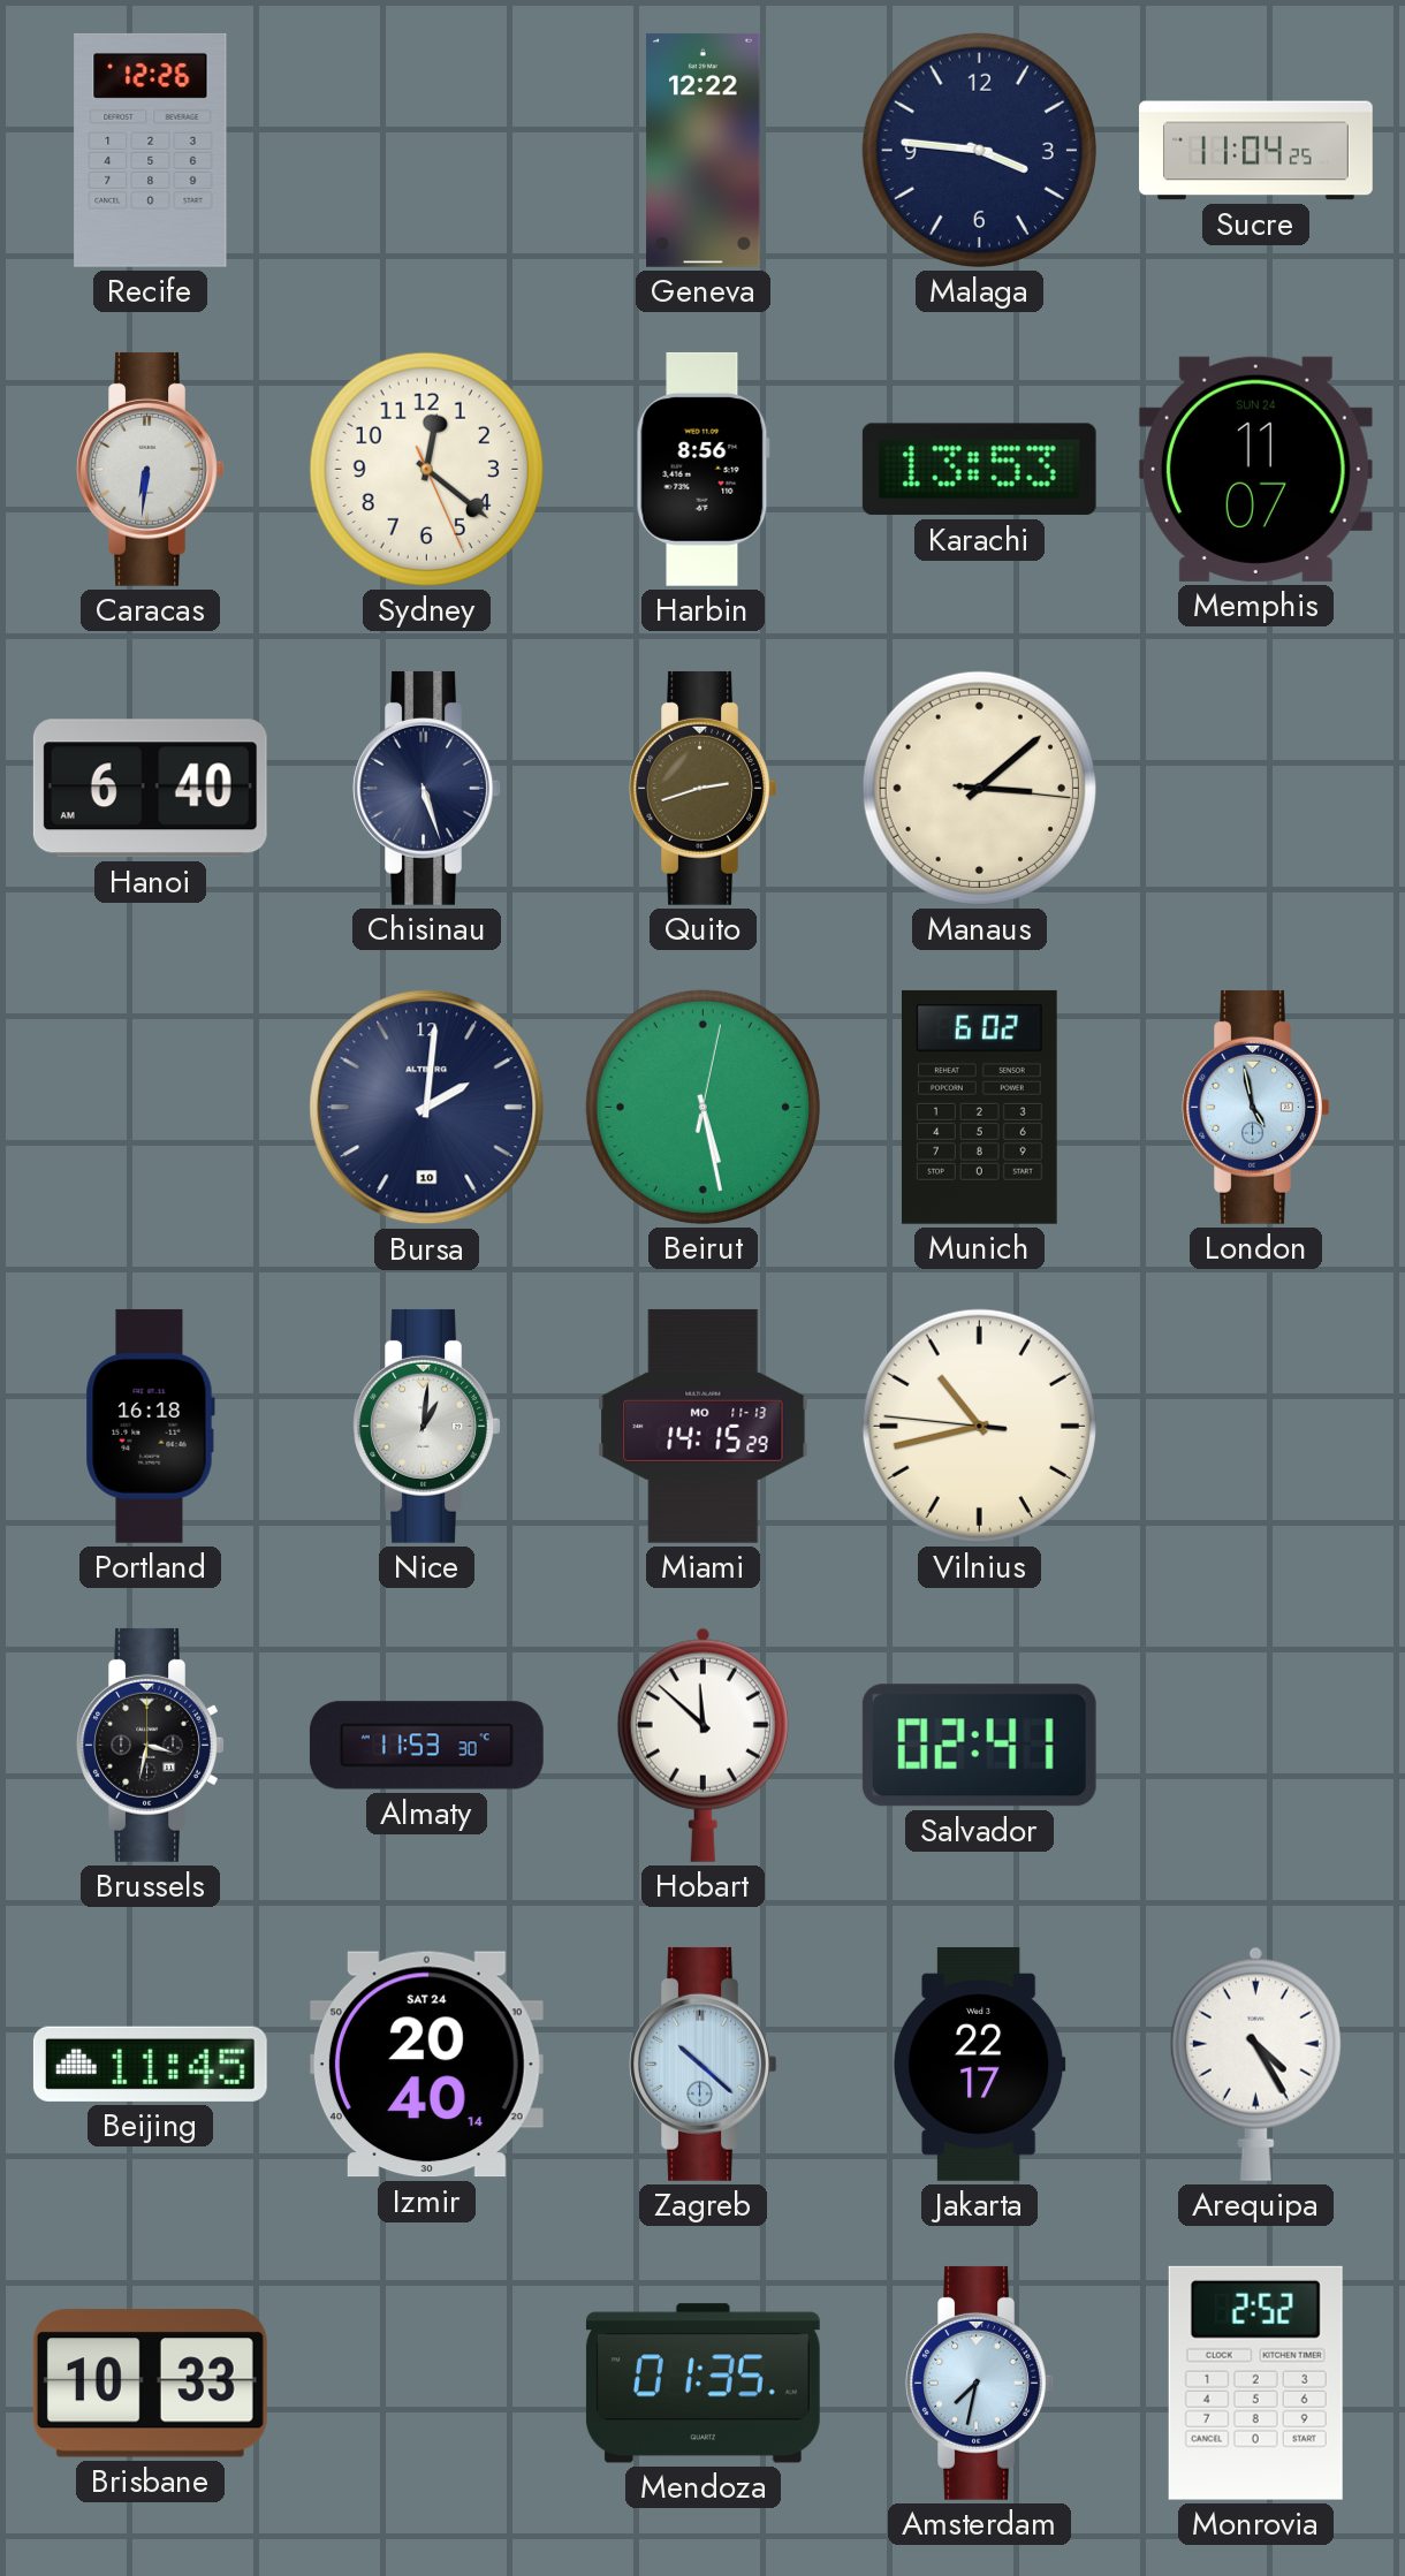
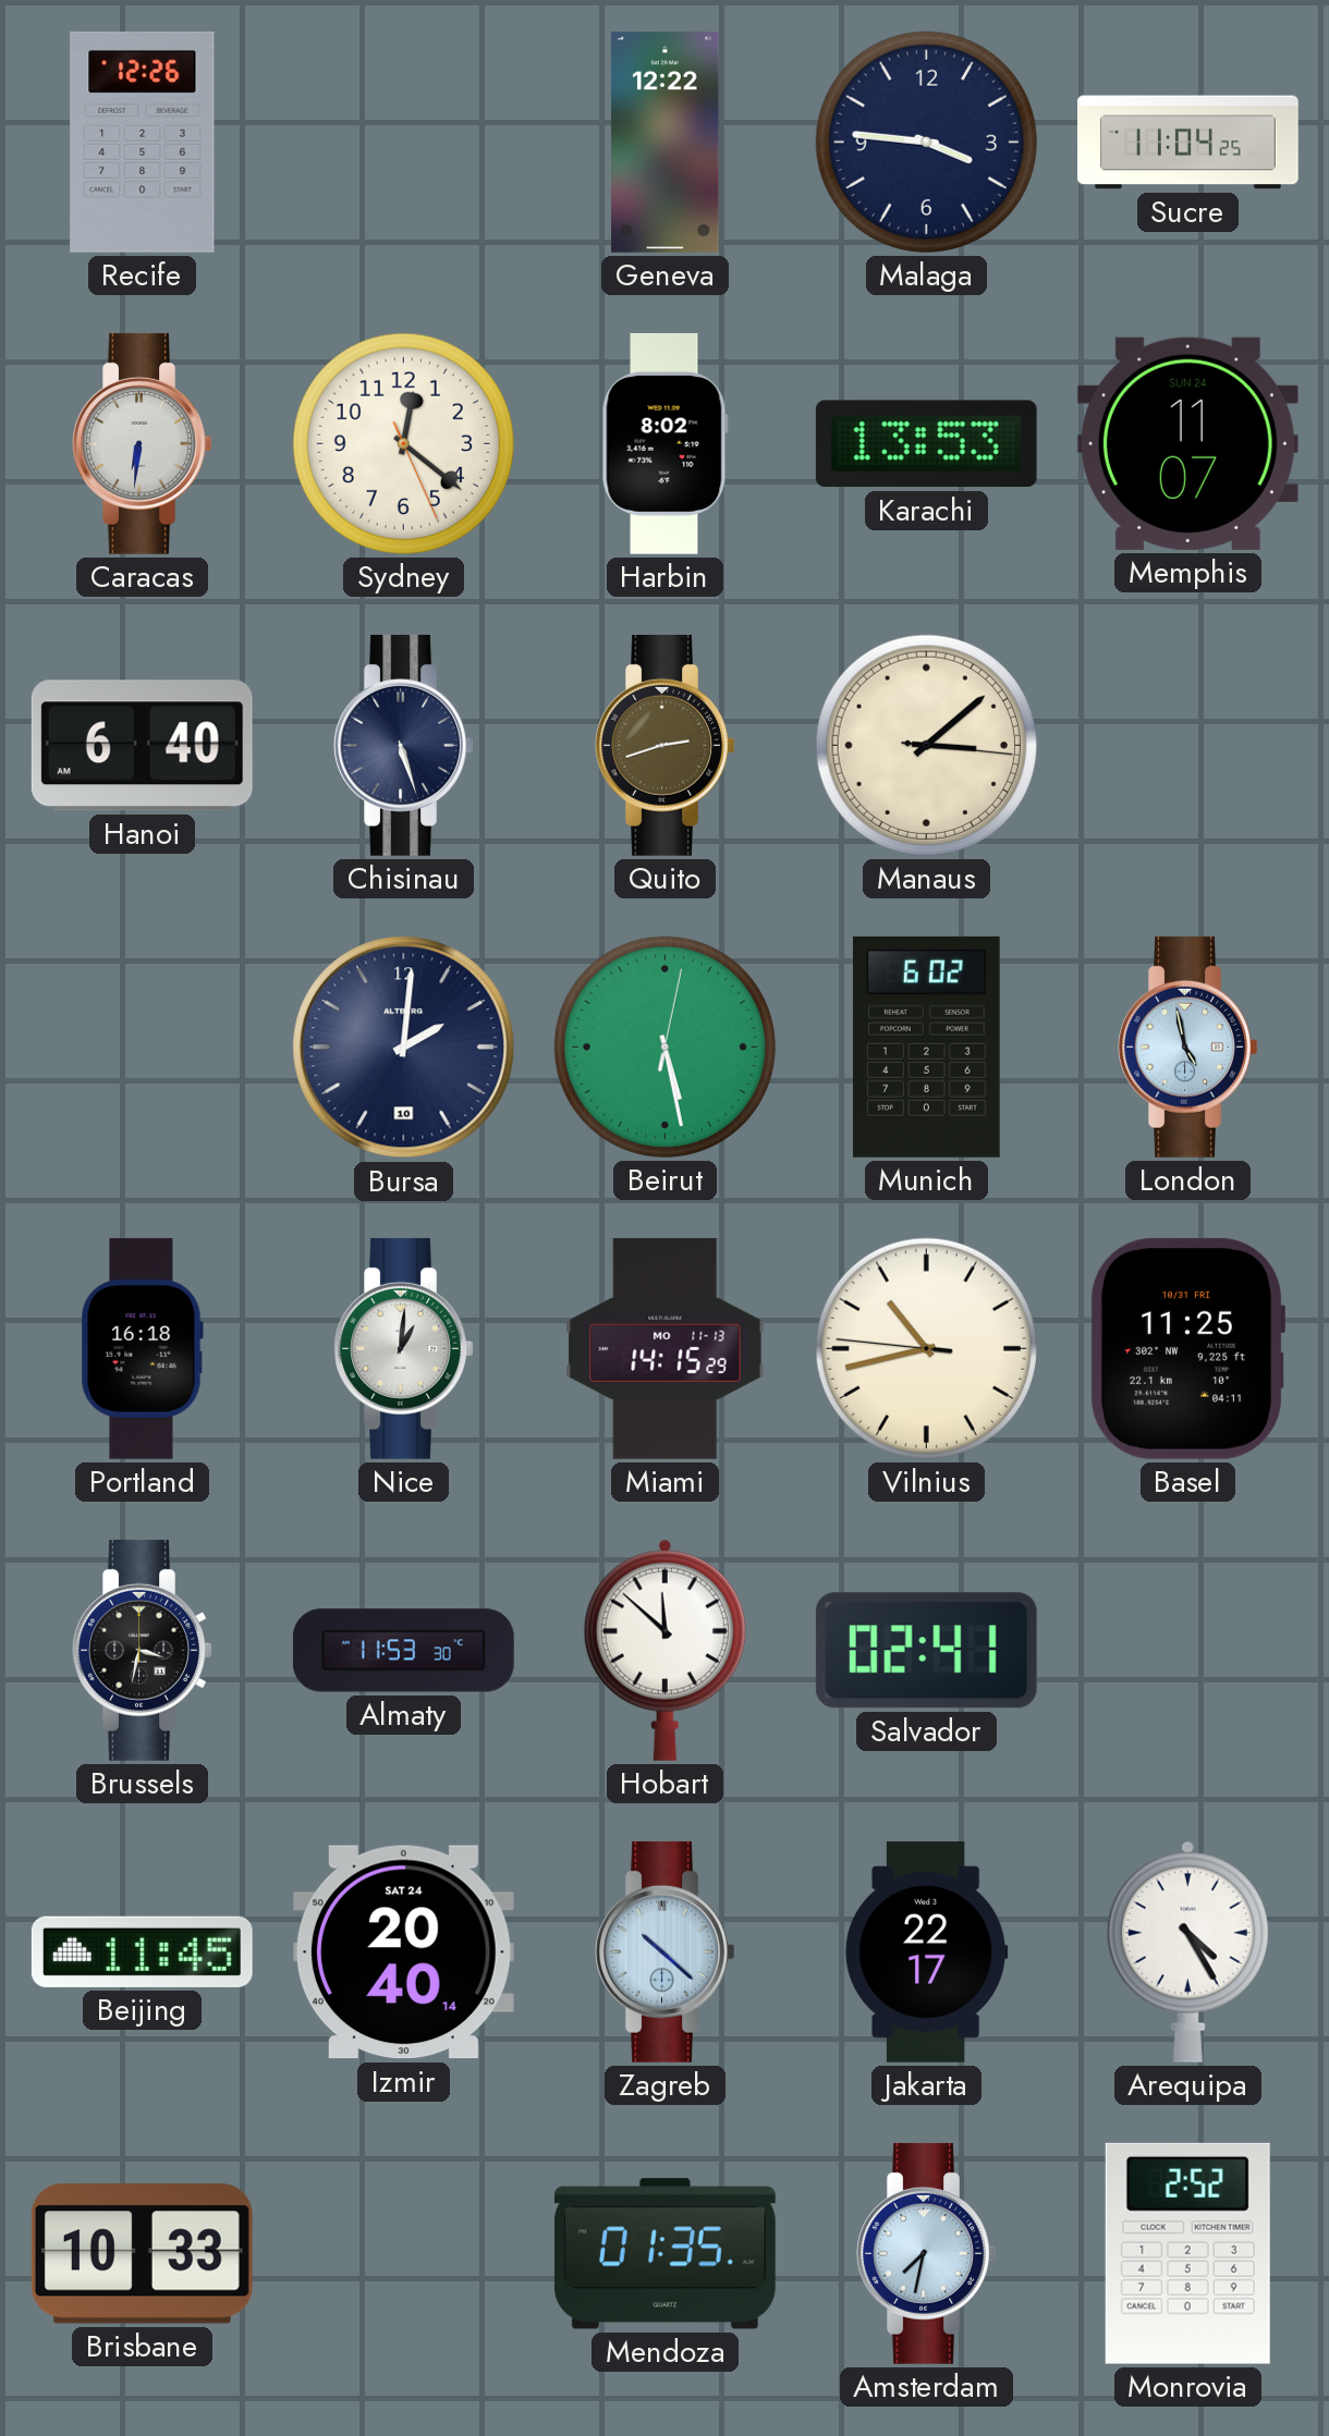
Harbin: 8:56 -> 8:02 (664, 443)
Basel: none -> 11:25 (1187, 1348)
